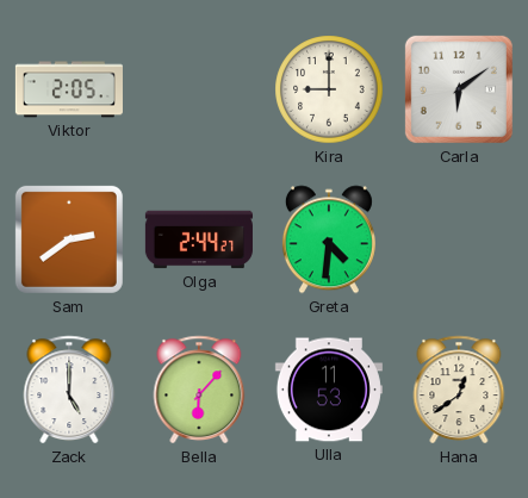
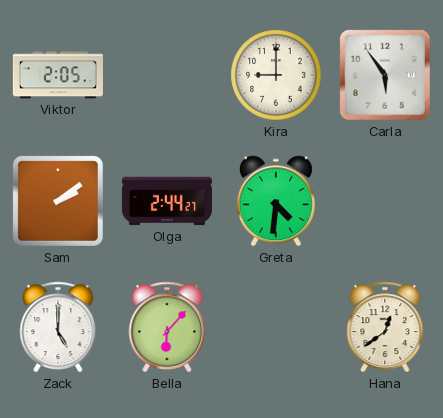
Carla: 6:09 -> 5:54 (385, 75)
Sam: 2:39 -> 2:09 (58, 201)
Ulla: 11:53 -> none (329, 390)
